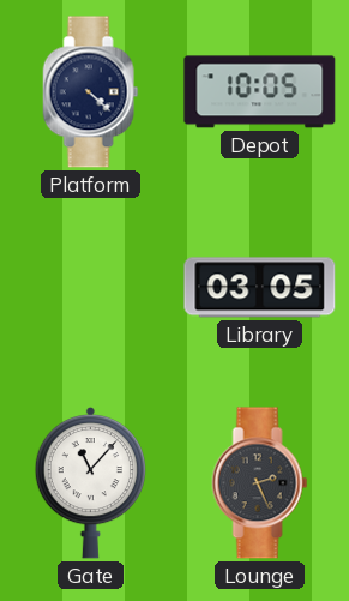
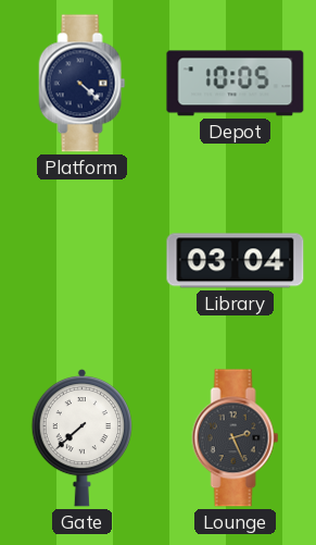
Library: 03:05 -> 03:04 (236, 261)
Gate: 11:07 -> 7:38 (81, 437)
